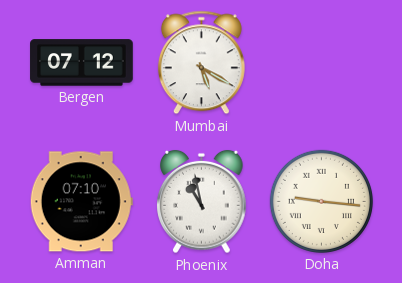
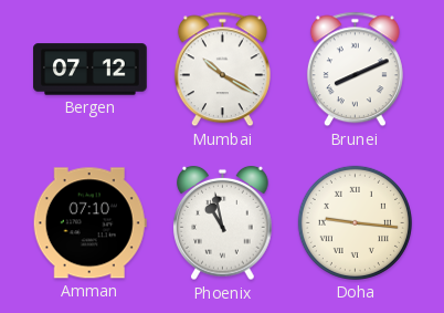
Mumbai: 5:20 -> 10:20 (222, 70)
Brunei: none -> 8:11 (355, 70)
